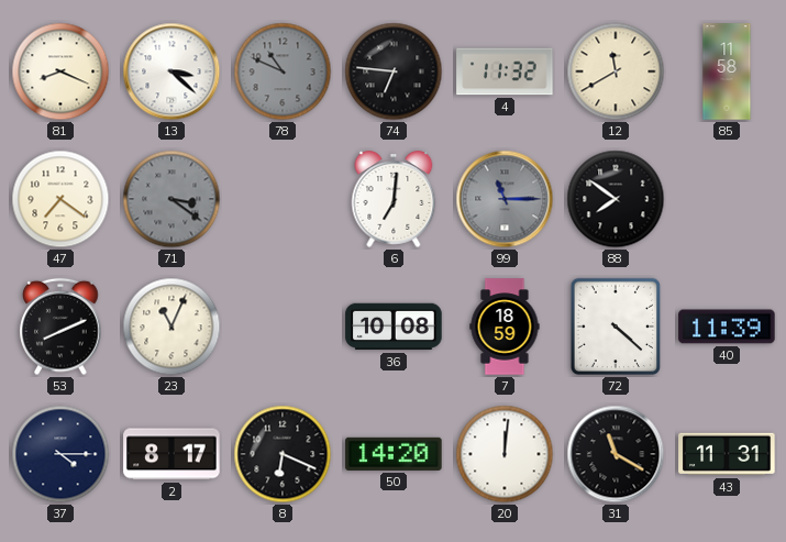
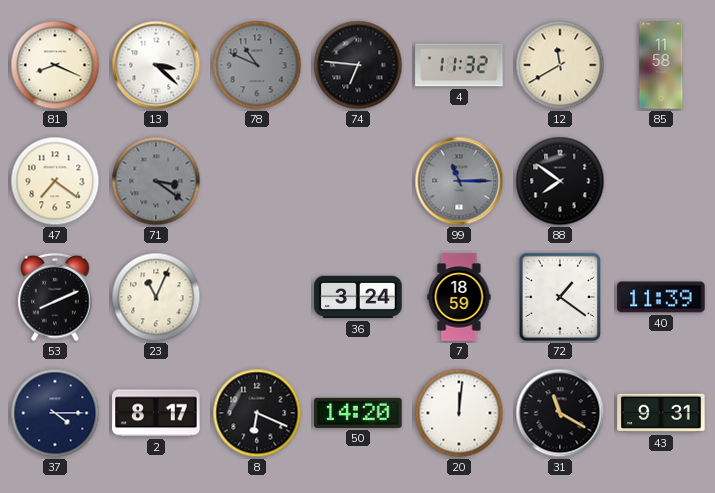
6: 7:01 -> none (394, 199)
36: 10:08 -> 3:24 (358, 297)
72: 4:22 -> 1:21 (560, 297)
43: 11:31 -> 9:31 (661, 413)
